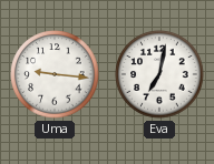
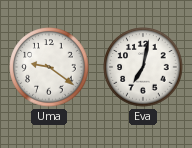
Uma: 9:16 -> 9:21 (49, 67)
